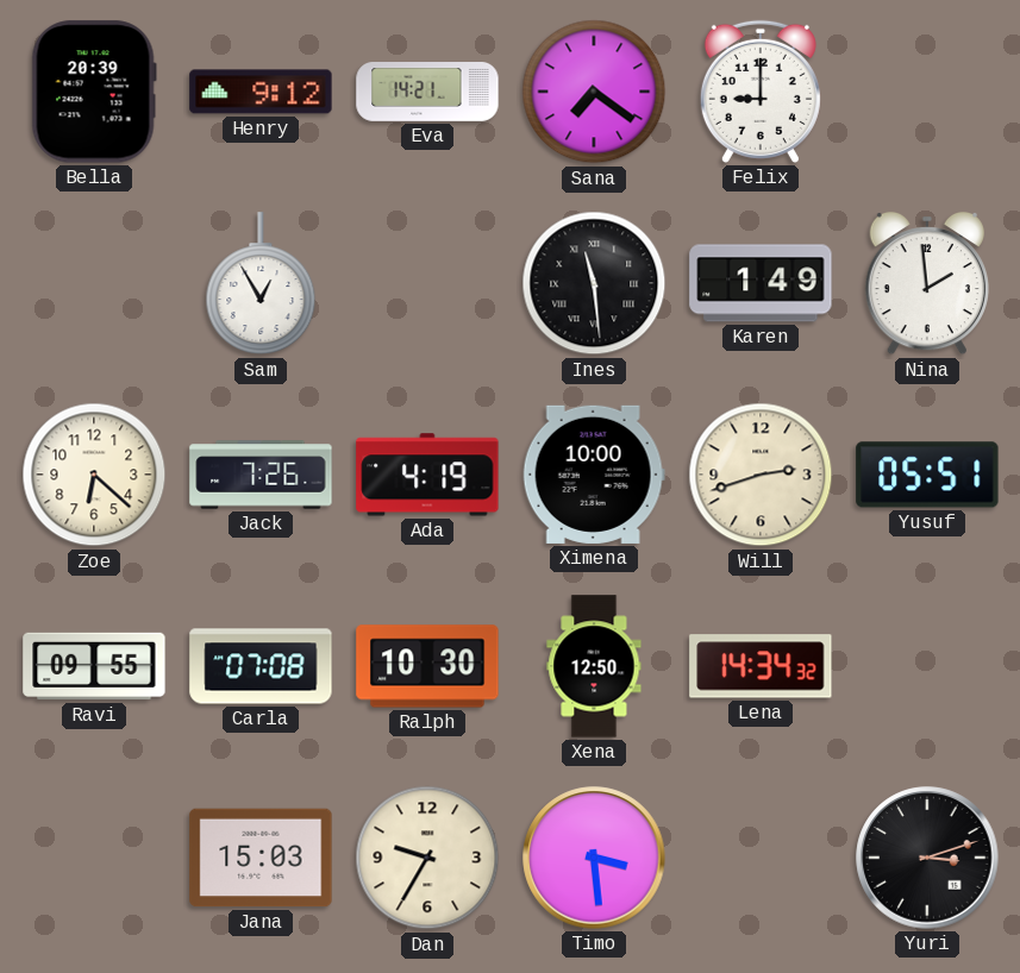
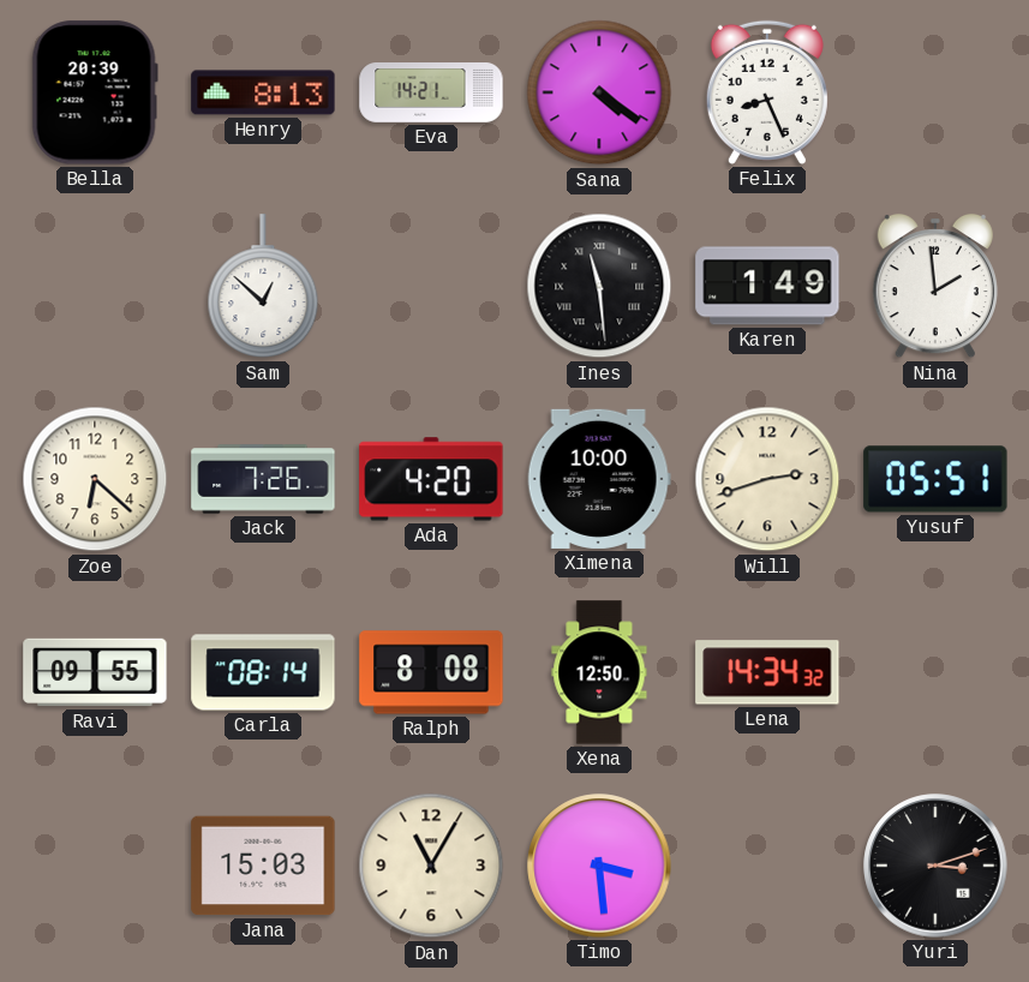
Henry: 9:12 -> 8:13 (263, 92)
Sana: 7:21 -> 4:21 (599, 92)
Felix: 9:00 -> 8:26 (767, 92)
Sam: 12:55 -> 12:52 (263, 287)
Ada: 4:19 -> 4:20 (431, 479)
Carla: 07:08 -> 08:14 (263, 672)
Ralph: 10:30 -> 8:08 (431, 672)
Dan: 9:35 -> 11:05 (431, 866)
